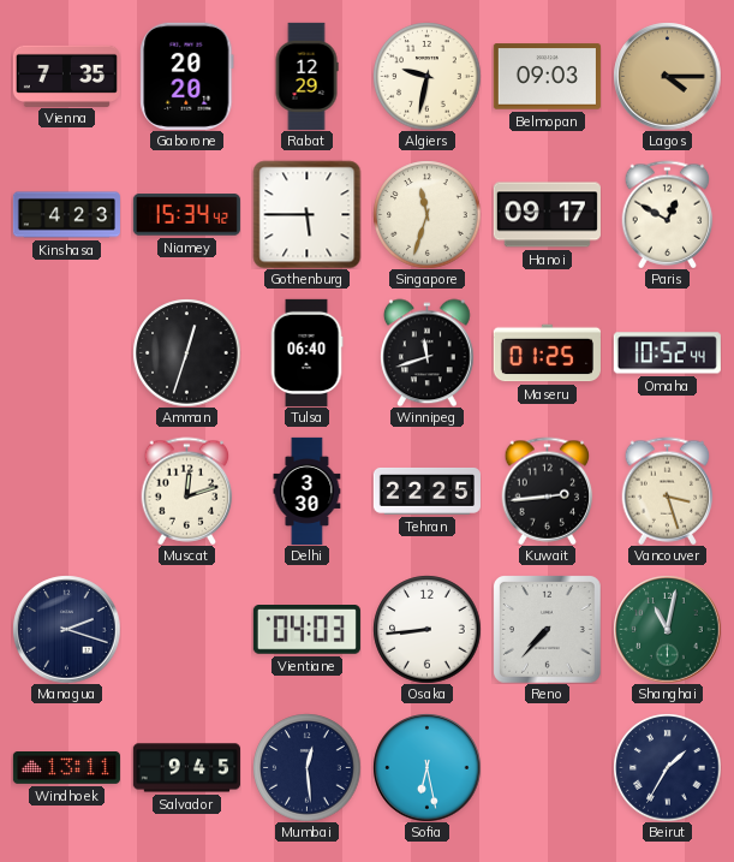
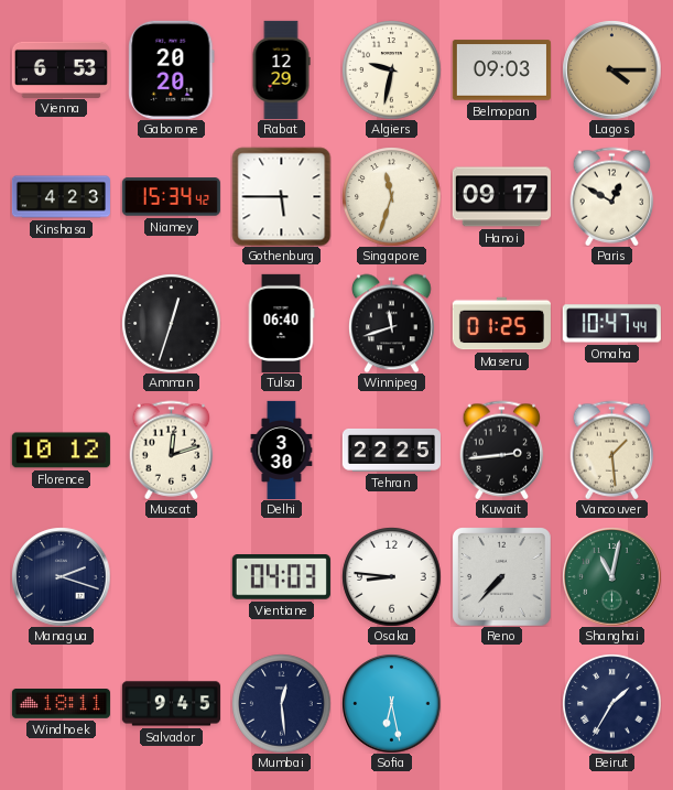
Vienna: 7:35 -> 6:53 (61, 69)
Omaha: 10:52 -> 10:47 (611, 324)
Florence: none -> 10:12 (61, 451)
Vancouver: 3:27 -> 1:29 (612, 450)
Osaka: 8:44 -> 8:46 (391, 576)
Windhoek: 13:11 -> 18:11 (61, 704)
